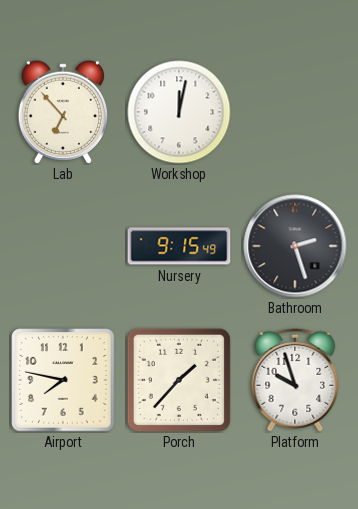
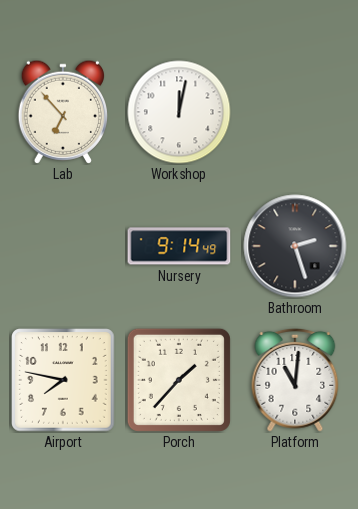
Nursery: 9:15 -> 9:14 (179, 246)
Platform: 9:57 -> 11:01 (295, 380)
